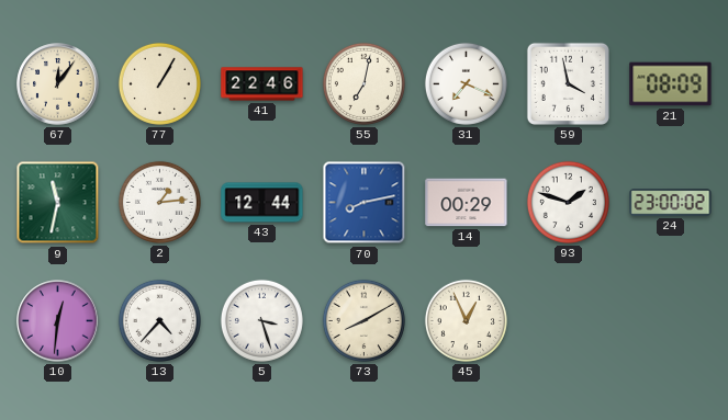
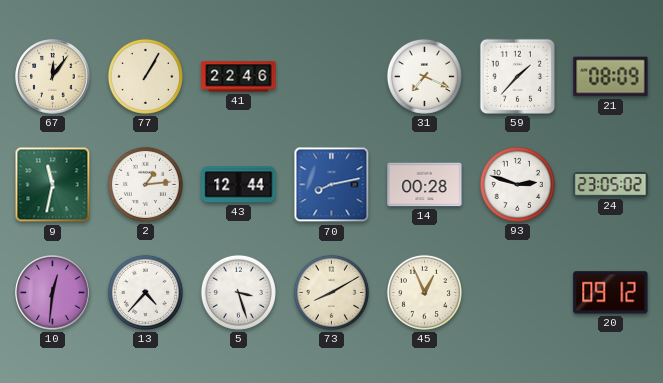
55: 7:02 -> none (363, 83)
59: 3:58 -> 1:37 (517, 76)
14: 00:29 -> 00:28 (425, 185)
93: 1:48 -> 2:48 (517, 184)
24: 23:00 -> 23:05 (611, 185)
20: none -> 09:12 (611, 293)
